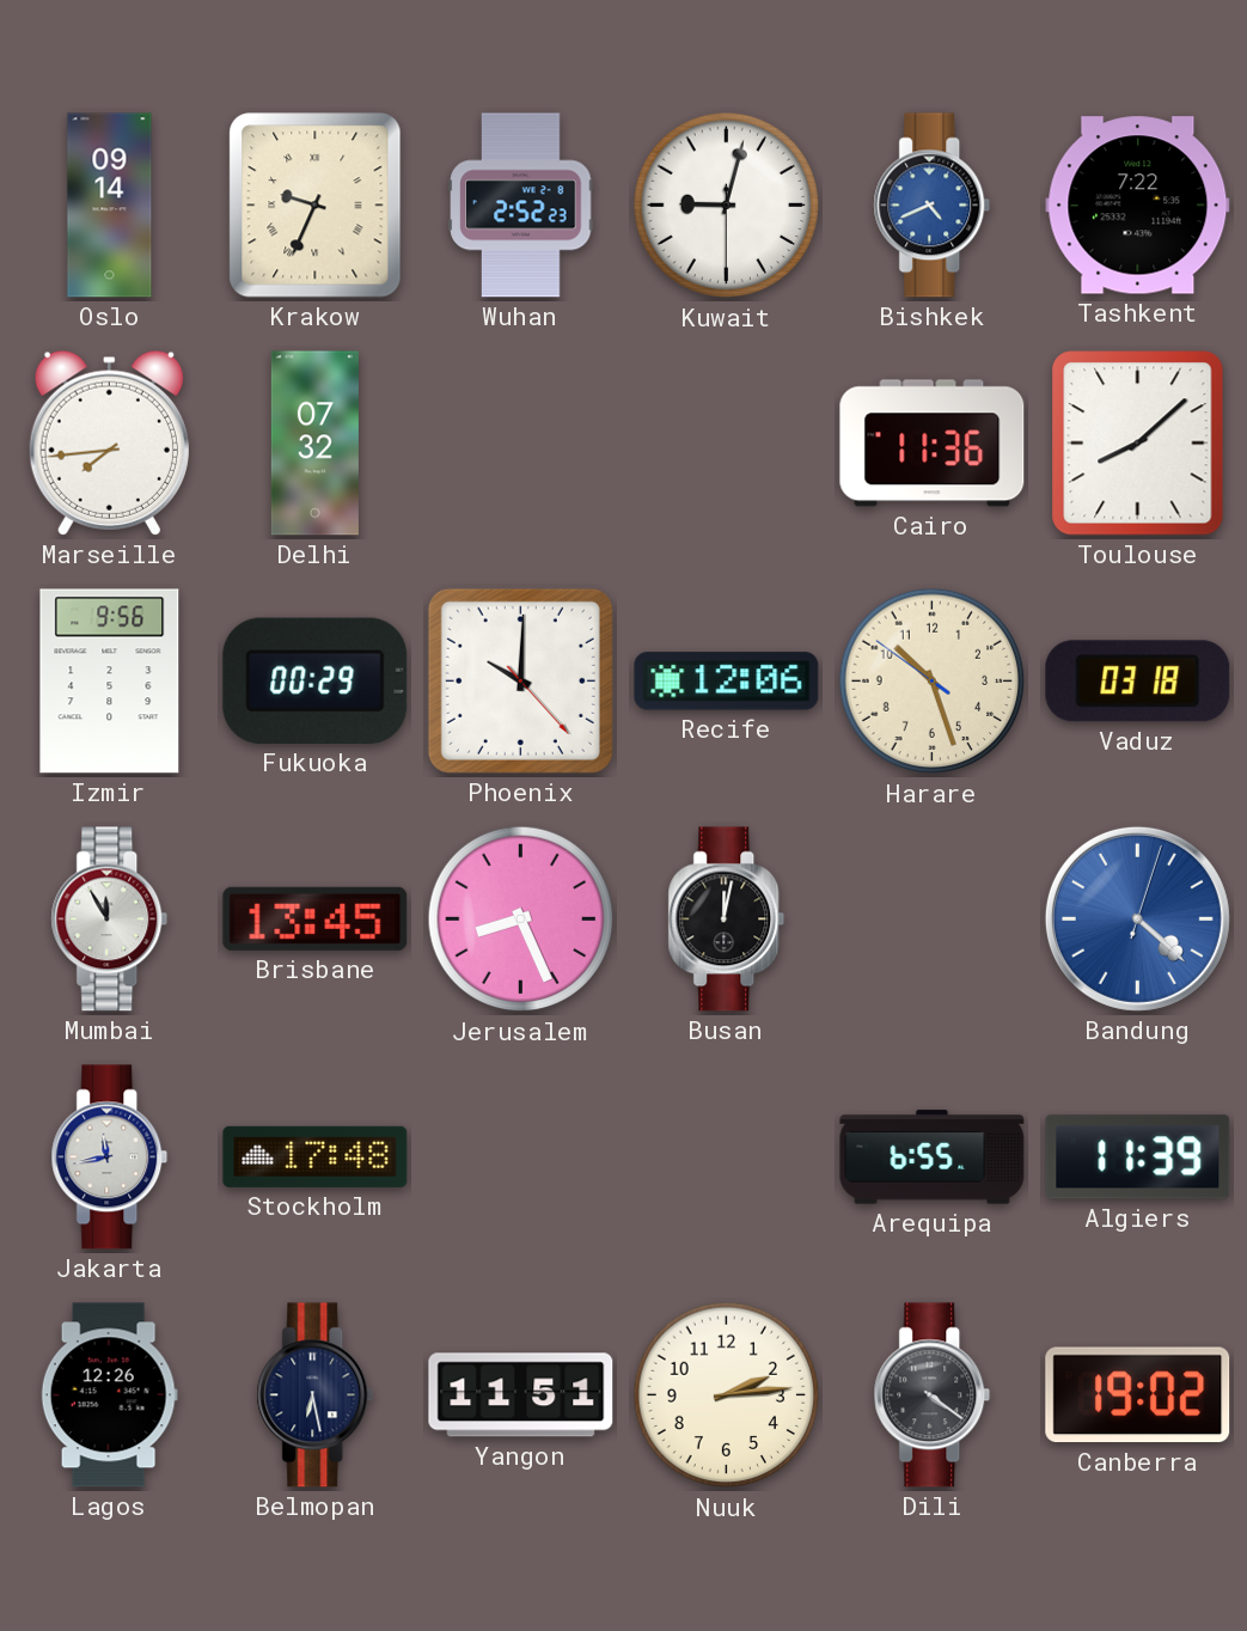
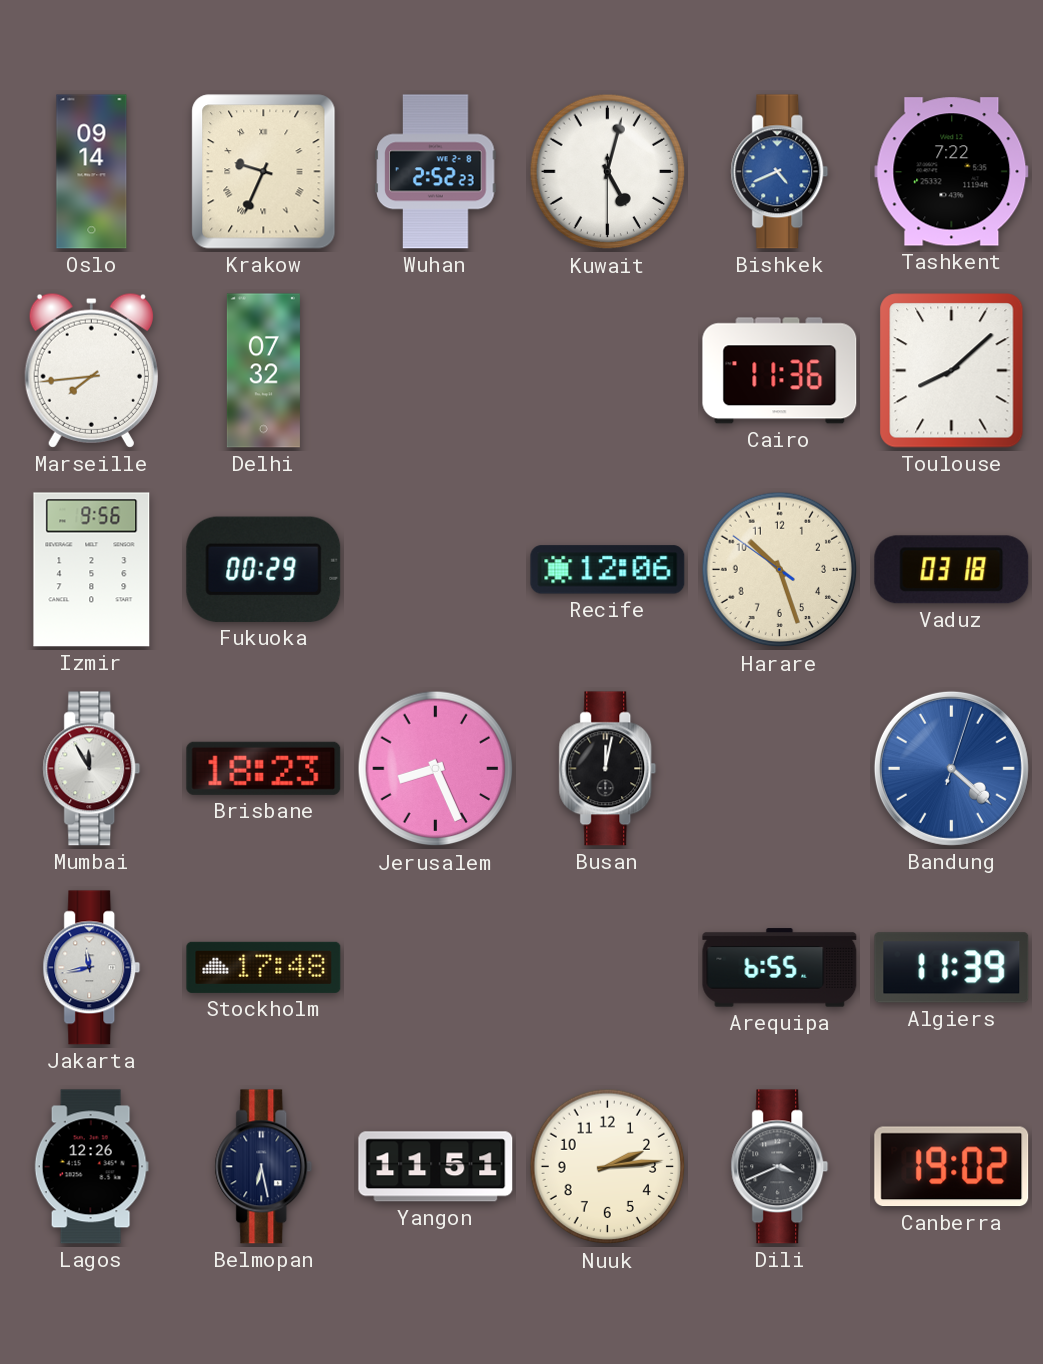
Kuwait: 9:02 -> 5:02 (608, 172)
Phoenix: 10:00 -> none (520, 680)
Brisbane: 13:45 -> 18:23 (264, 768)
Dili: 4:21 -> 3:41 (780, 1167)
